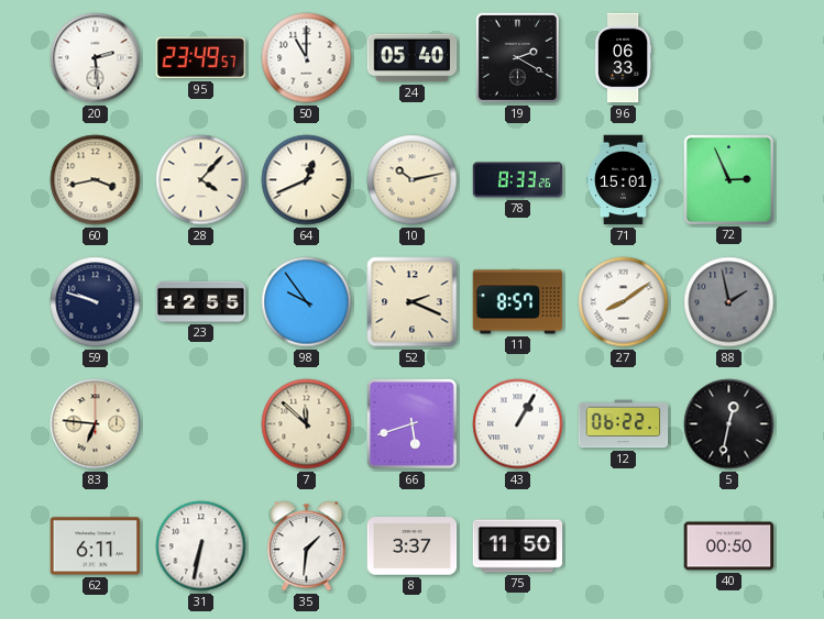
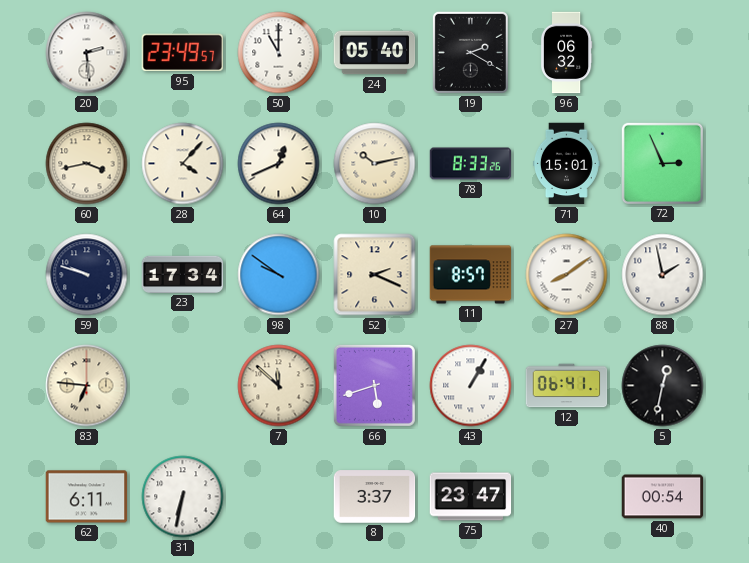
96: 06:33 -> 06:32 (566, 53)
23: 12:55 -> 17:34 (183, 274)
98: 9:54 -> 9:51 (279, 275)
88 dial: grey -> white (663, 275)
12: 06:22 -> 06:41 (567, 386)
35: 1:31 -> none (307, 546)
75: 11:50 -> 23:47 (471, 497)
40: 00:50 -> 00:54 (663, 497)
